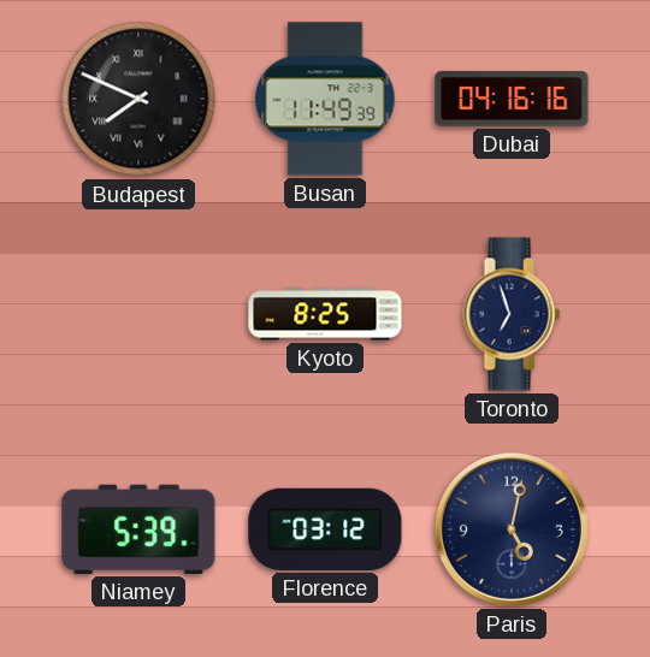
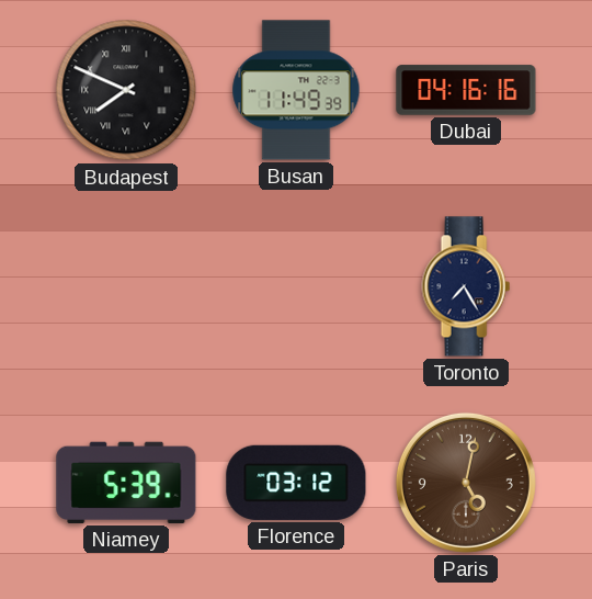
Kyoto: 8:25 -> none (325, 314)
Toronto: 6:57 -> 7:25 (466, 286)
Paris dial: navy -> brown (466, 483)
